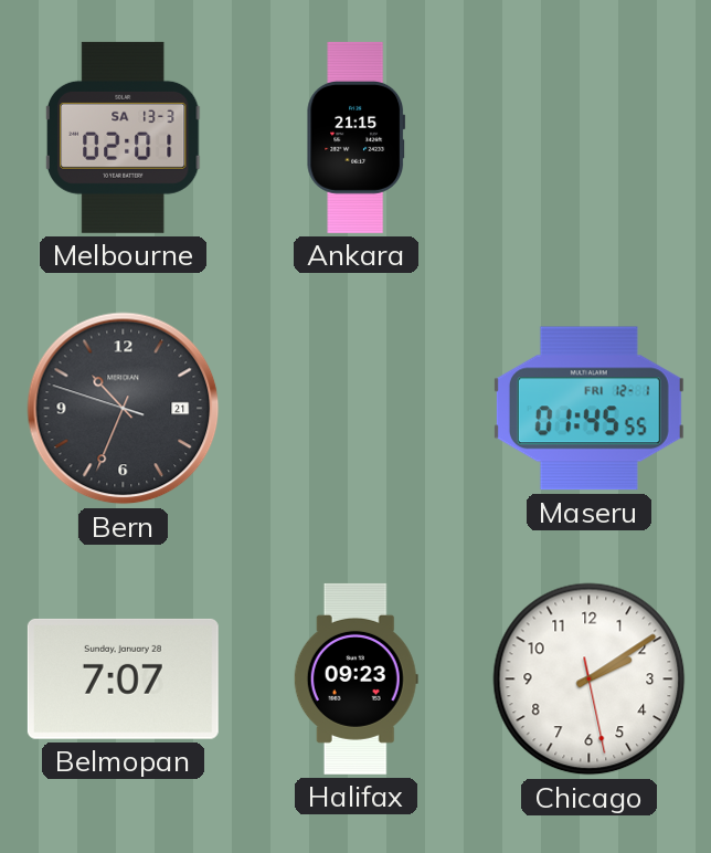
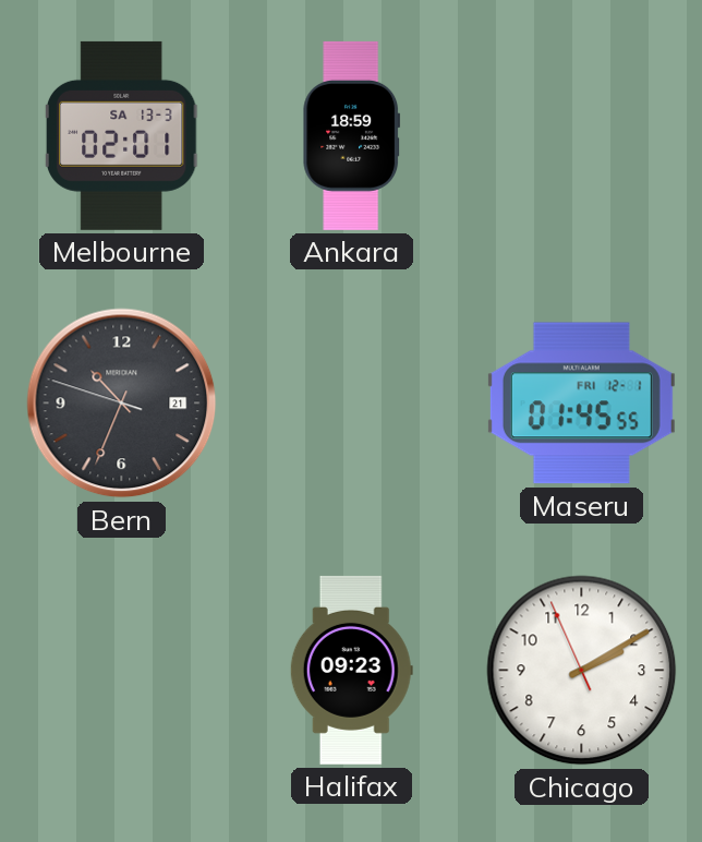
Ankara: 21:15 -> 18:59 (352, 135)
Belmopan: 7:07 -> none (123, 678)
Chicago: 2:09:28 -> 2:09:56 (582, 671)
